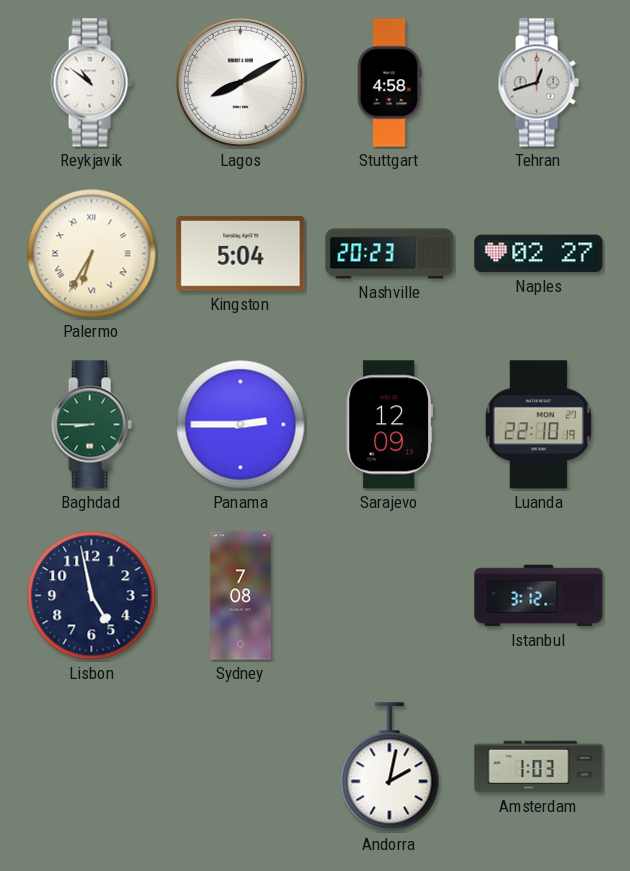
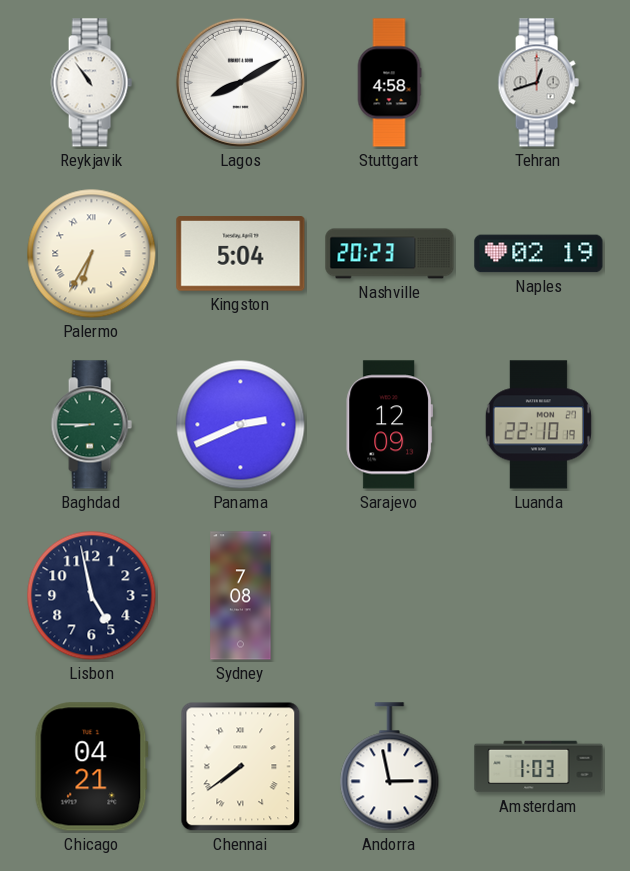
Reykjavik: 10:51 -> 10:54 (91, 83)
Naples: 02:27 -> 02:19 (539, 254)
Panama: 2:45 -> 2:41 (241, 425)
Istanbul: 3:12 -> none (539, 596)
Chicago: none -> 04:21 (91, 767)
Chennai: none -> 7:39 (241, 767)
Andorra: 2:02 -> 2:58 (390, 767)
